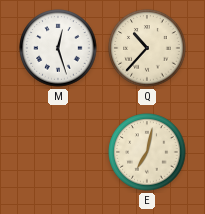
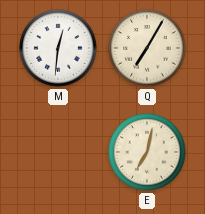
M: 12:27 -> 12:31 (58, 48)
Q: 10:37 -> 7:05 (147, 48)
